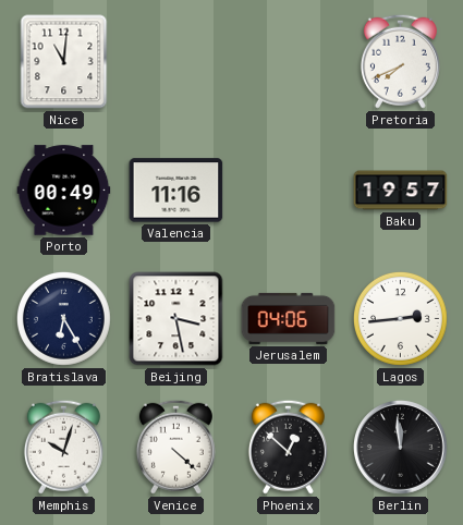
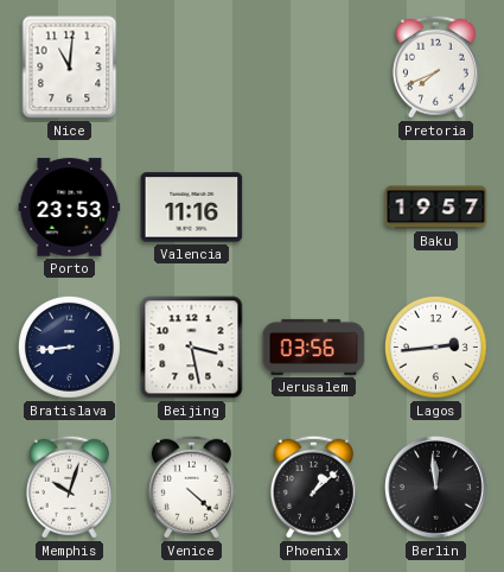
Porto: 00:49 -> 23:53 (70, 208)
Bratislava: 6:25 -> 8:44 (70, 348)
Jerusalem: 04:06 -> 03:56 (314, 347)
Phoenix: 12:52 -> 1:08 (313, 487)
